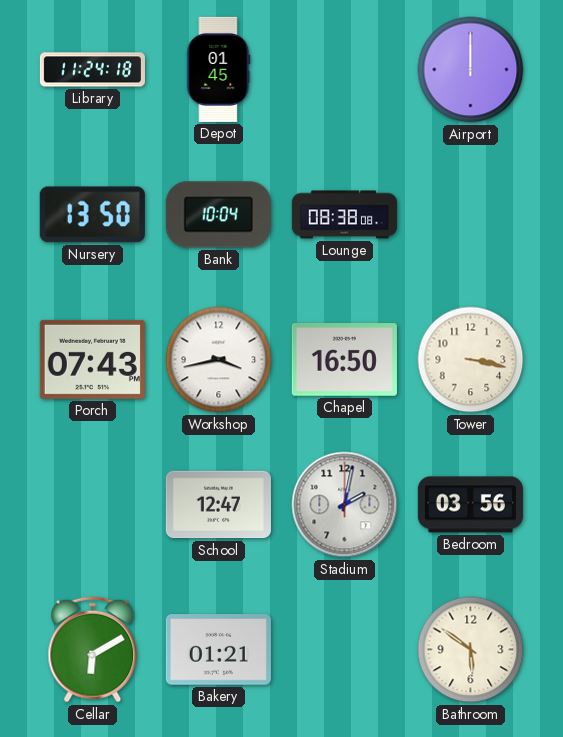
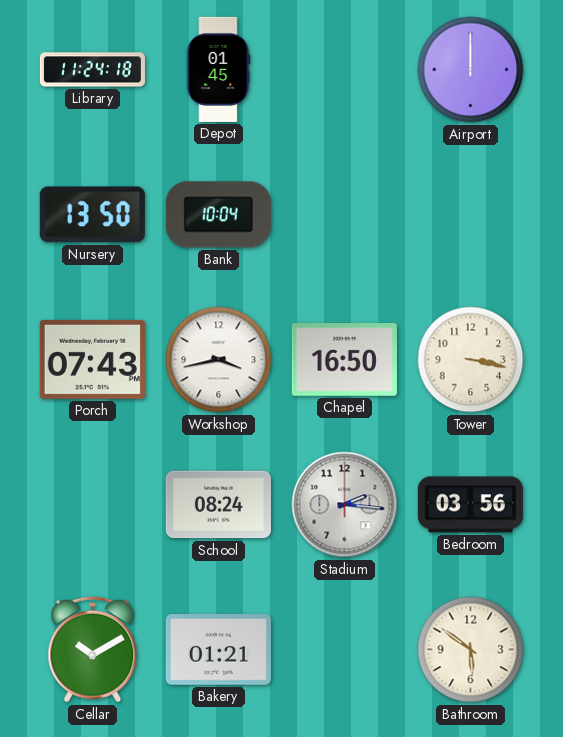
Lounge: 08:38 -> none (344, 215)
School: 12:47 -> 08:24 (218, 505)
Stadium: 2:02 -> 2:16 (345, 505)
Cellar: 6:10 -> 10:10 (93, 650)
